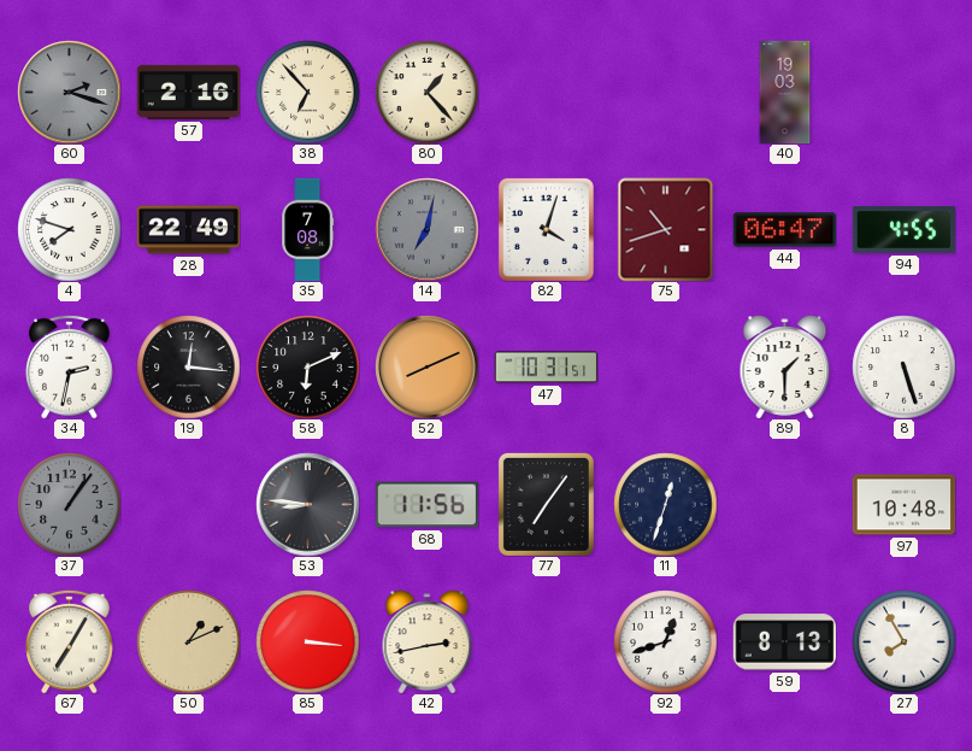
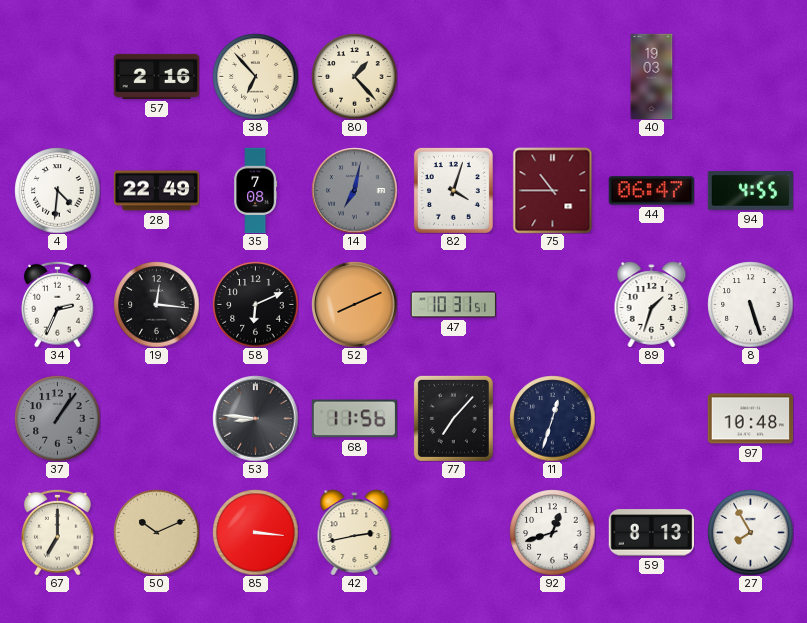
60: 2:18 -> none (69, 92)
4: 7:48 -> 4:31 (57, 190)
75: 10:42 -> 10:45 (553, 190)
34: 2:32 -> 2:34 (58, 304)
89: 1:30 -> 1:33 (652, 304)
77: 7:06 -> 7:07 (453, 418)
67: 7:05 -> 7:00 (58, 532)
50: 1:11 -> 10:11 (156, 532)
